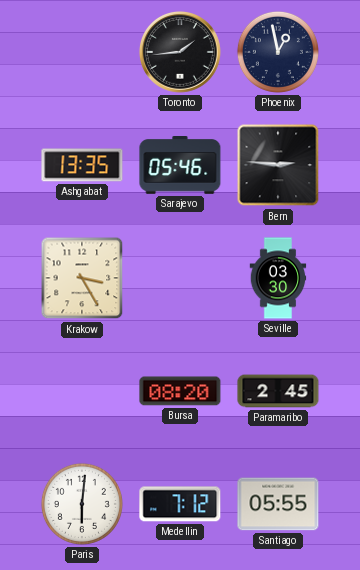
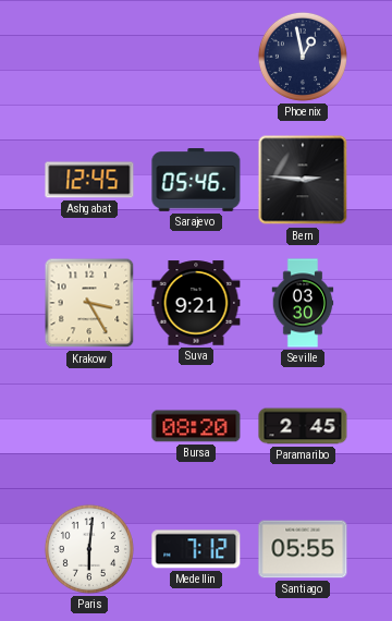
Toronto: 1:44 -> none (180, 52)
Ashgabat: 13:35 -> 12:45 (89, 180)
Suva: none -> 9:21 (196, 303)
